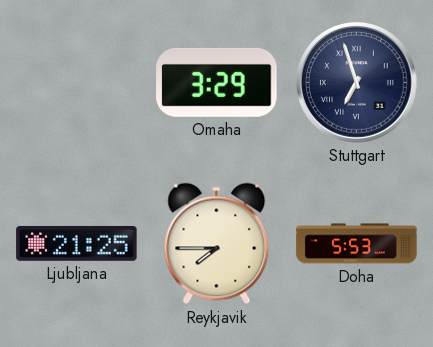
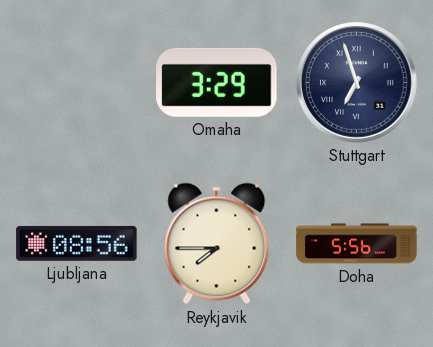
Ljubljana: 21:25 -> 08:56 (77, 243)
Doha: 5:53 -> 5:56 (357, 244)
